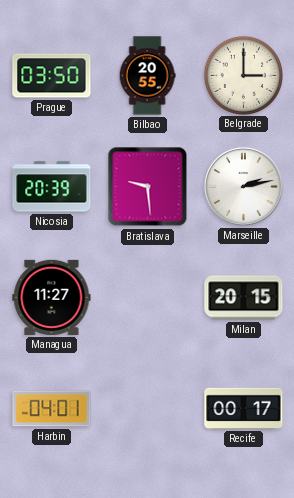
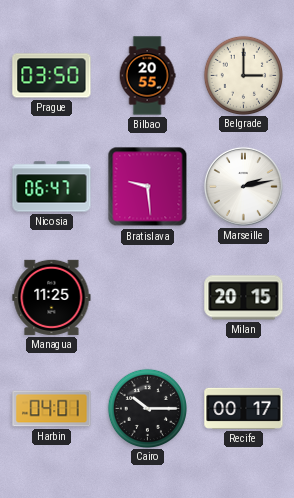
Nicosia: 20:39 -> 06:47 (52, 187)
Managua: 11:27 -> 11:25 (52, 297)
Cairo: none -> 10:15 (147, 408)
